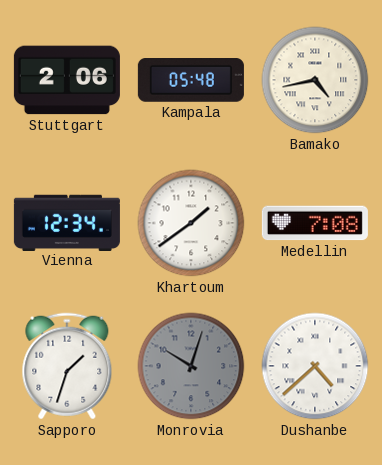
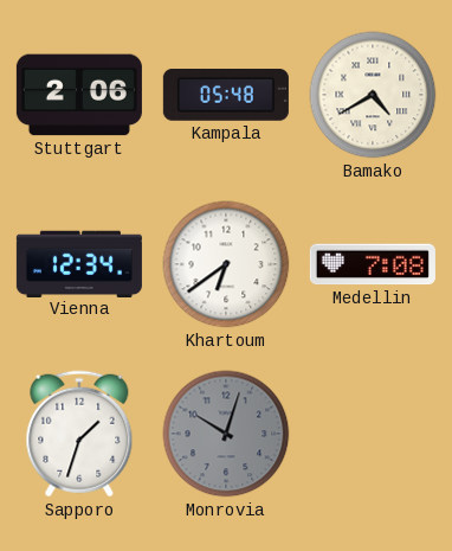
Bamako: 4:43 -> 4:40 (373, 95)
Khartoum: 1:39 -> 6:39 (226, 264)
Dushanbe: 4:38 -> none (315, 366)
